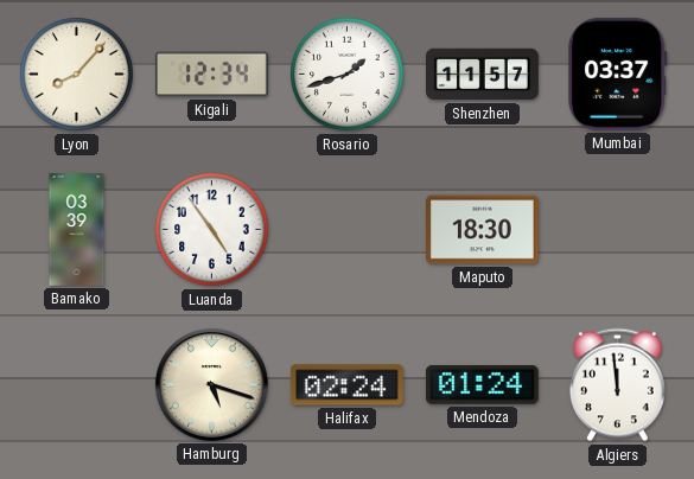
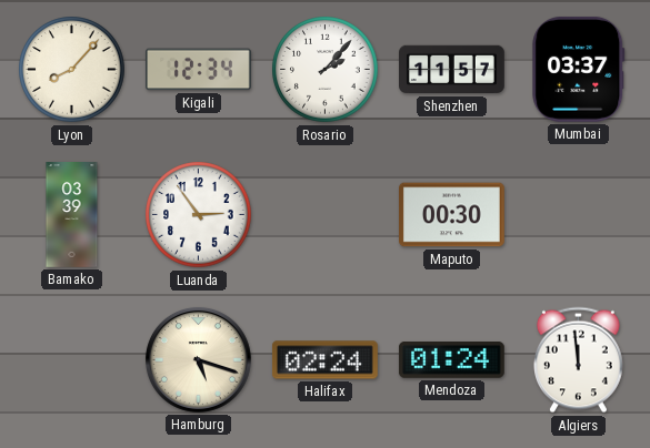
Rosario: 1:42 -> 2:07 (326, 70)
Luanda: 4:54 -> 2:54 (199, 215)
Maputo: 18:30 -> 00:30 (452, 215)
